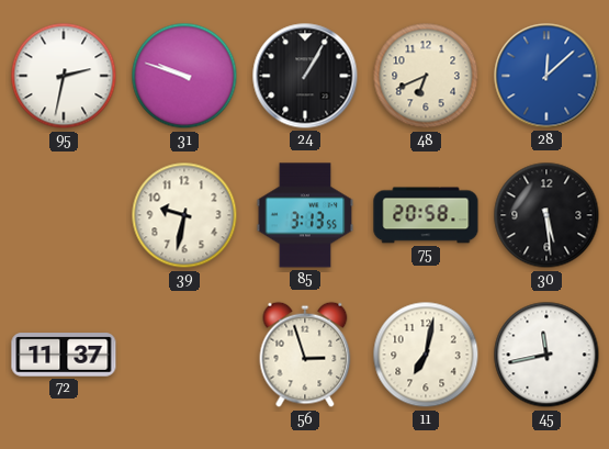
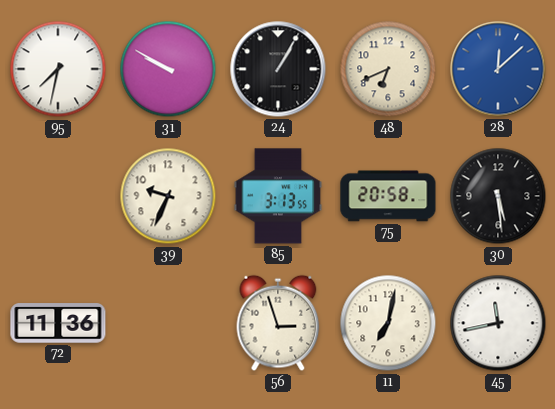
95: 2:32 -> 7:32 (58, 69)
31: 9:48 -> 9:50 (168, 69)
39: 9:32 -> 9:34 (168, 196)
72: 11:37 -> 11:36 (58, 323)
